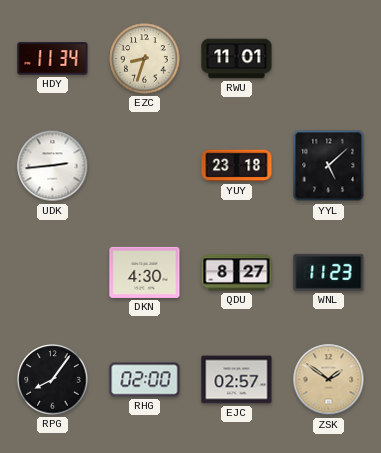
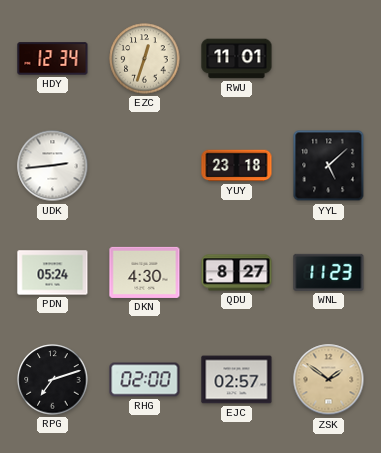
HDY: 11:34 -> 12:34 (53, 59)
EZC: 8:33 -> 12:33 (145, 59)
PDN: none -> 05:24 (53, 273)
RPG: 8:06 -> 7:12 (53, 380)
